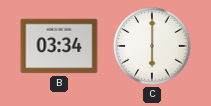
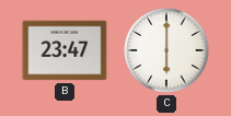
B: 03:34 -> 23:47 (65, 50)
